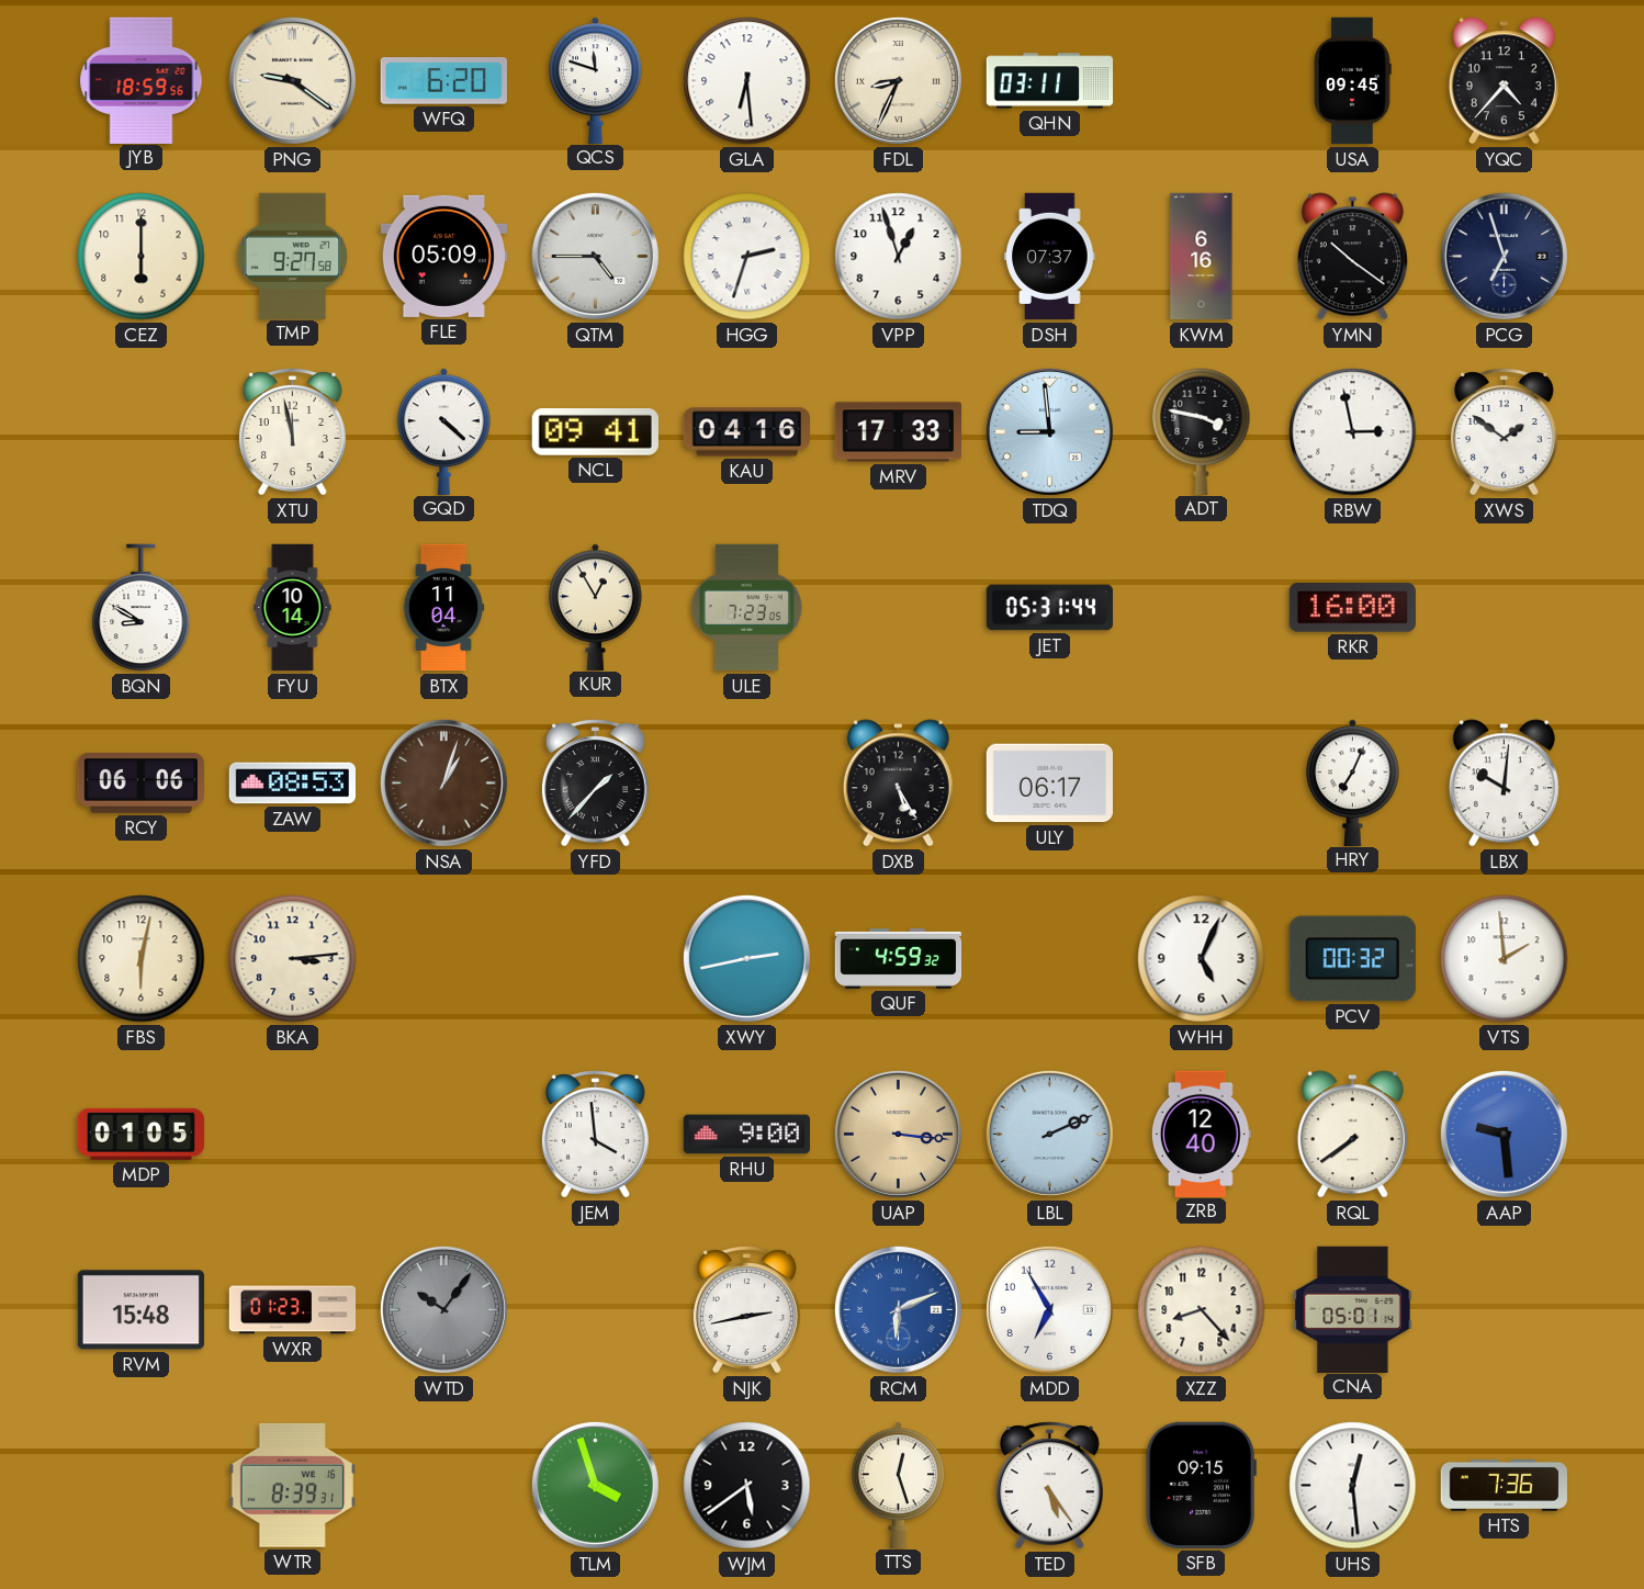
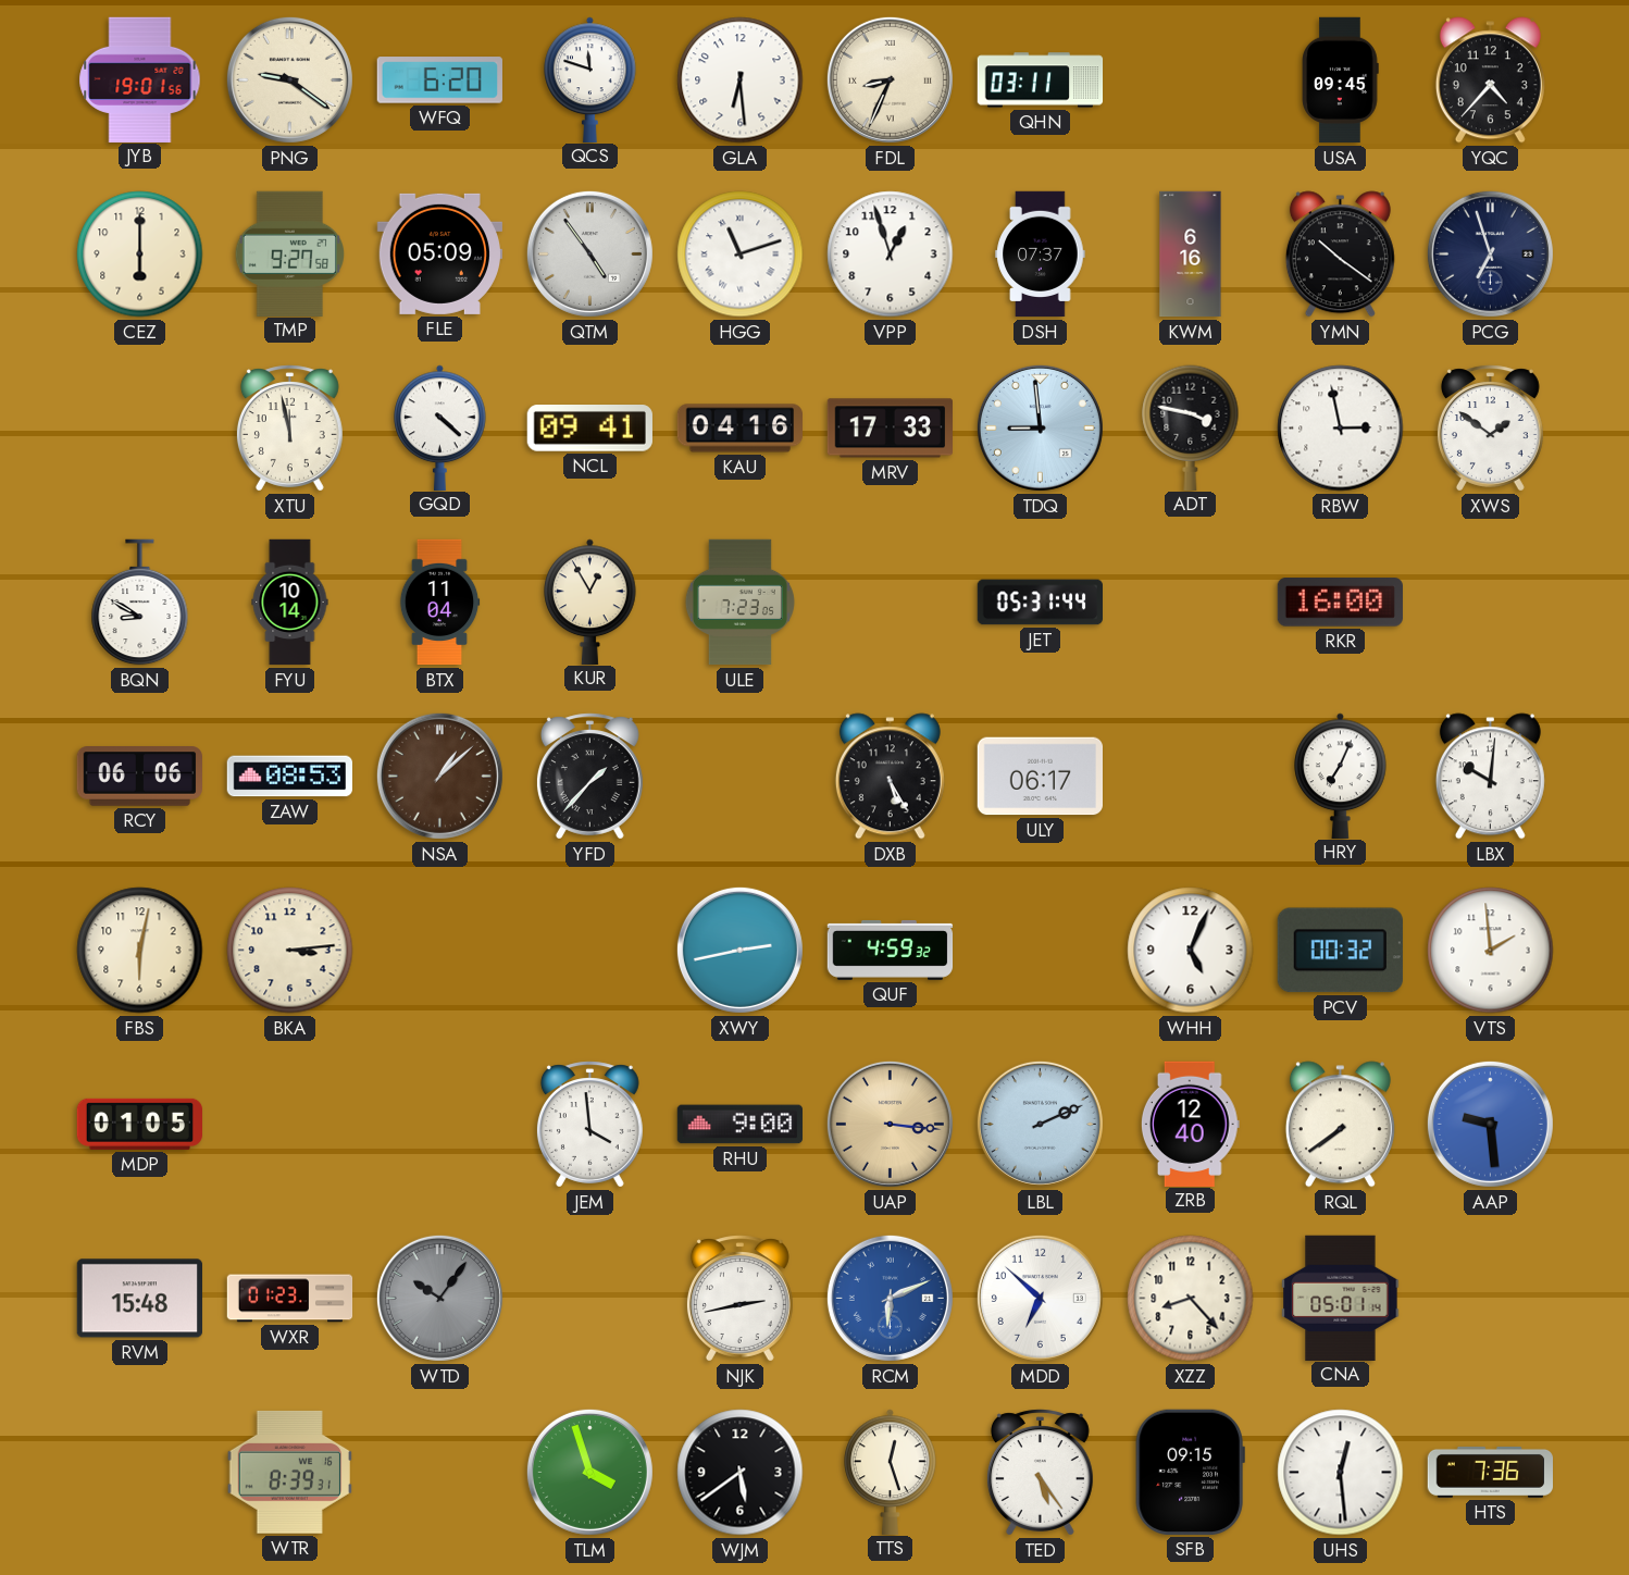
JYB: 18:59 -> 19:01 (140, 79)
QTM: 4:45 -> 4:54 (589, 253)
HGG: 2:33 -> 11:12 (741, 255)
NSA: 1:03 -> 1:08 (439, 776)
MDD: 6:55 -> 6:52 (1040, 1298)
